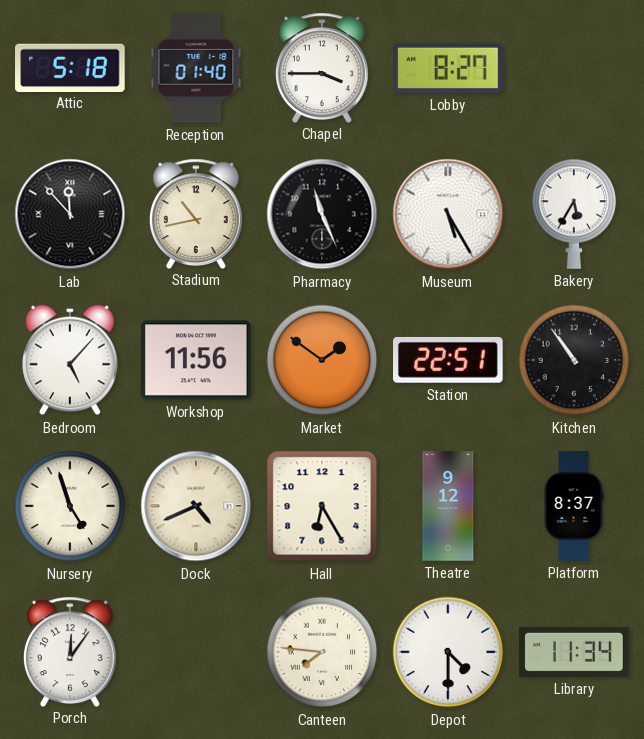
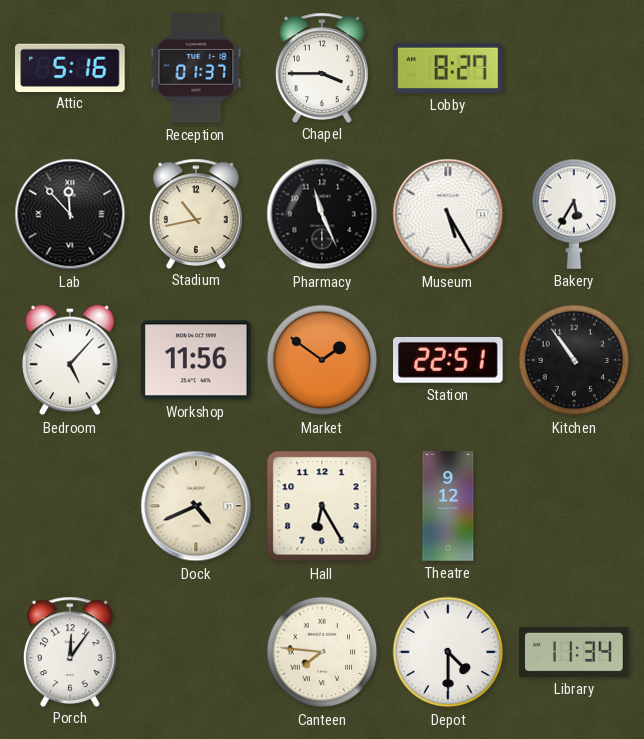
Attic: 5:18 -> 5:16 (70, 67)
Reception: 01:40 -> 01:37 (196, 68)
Nursery: 4:57 -> none (70, 506)
Platform: 8:37 -> none (574, 506)
